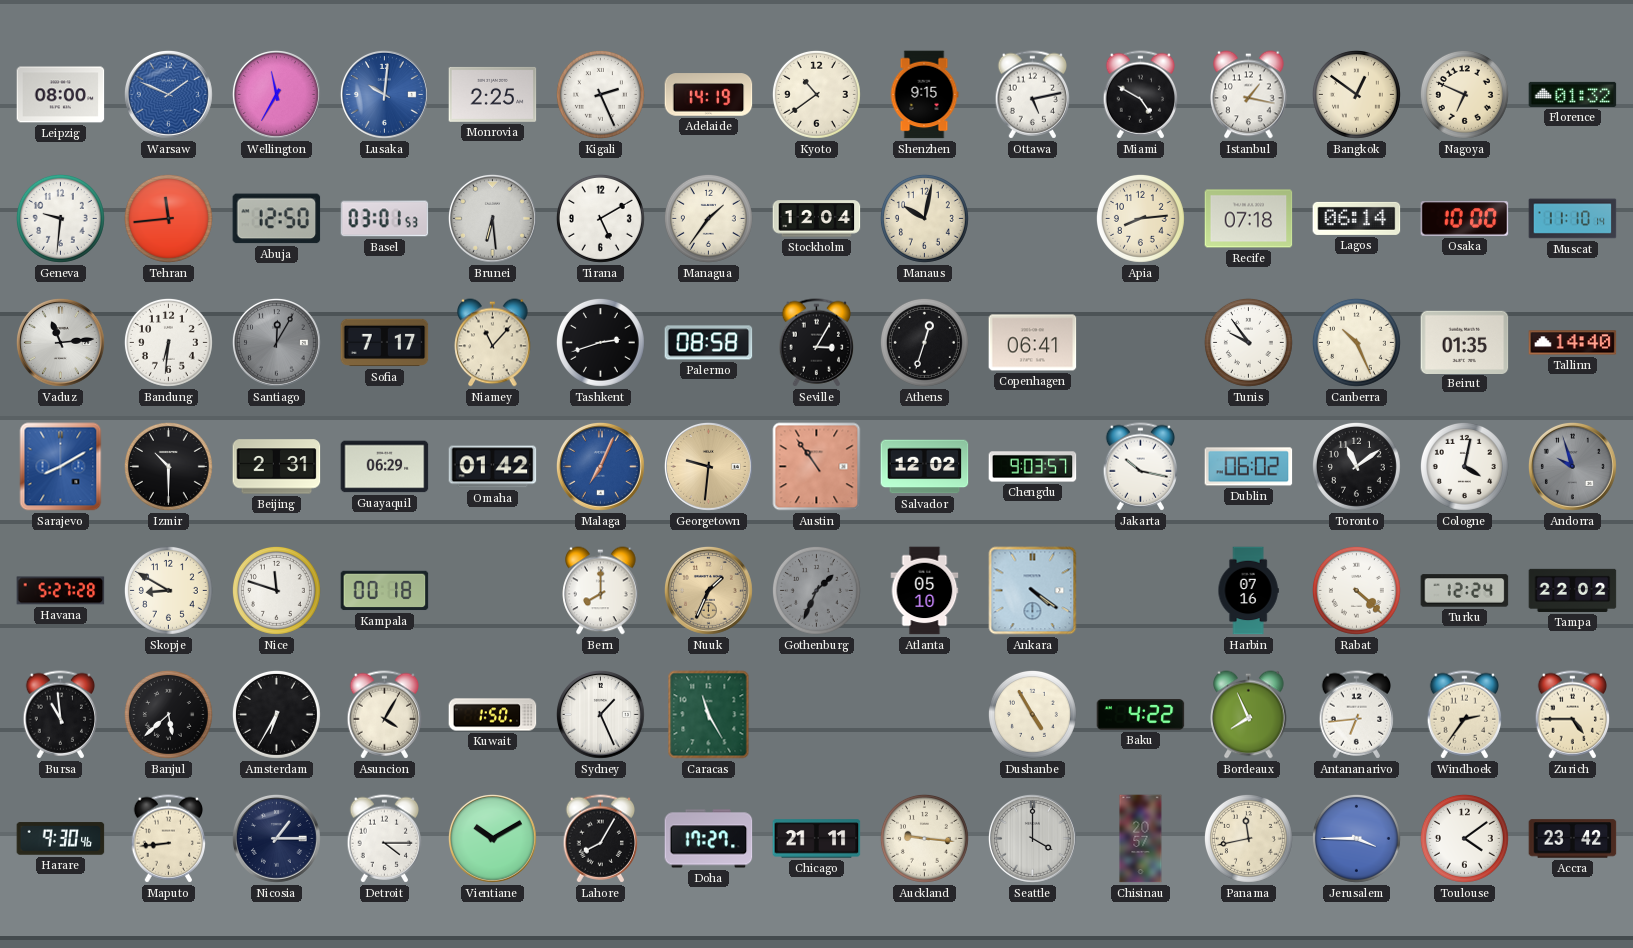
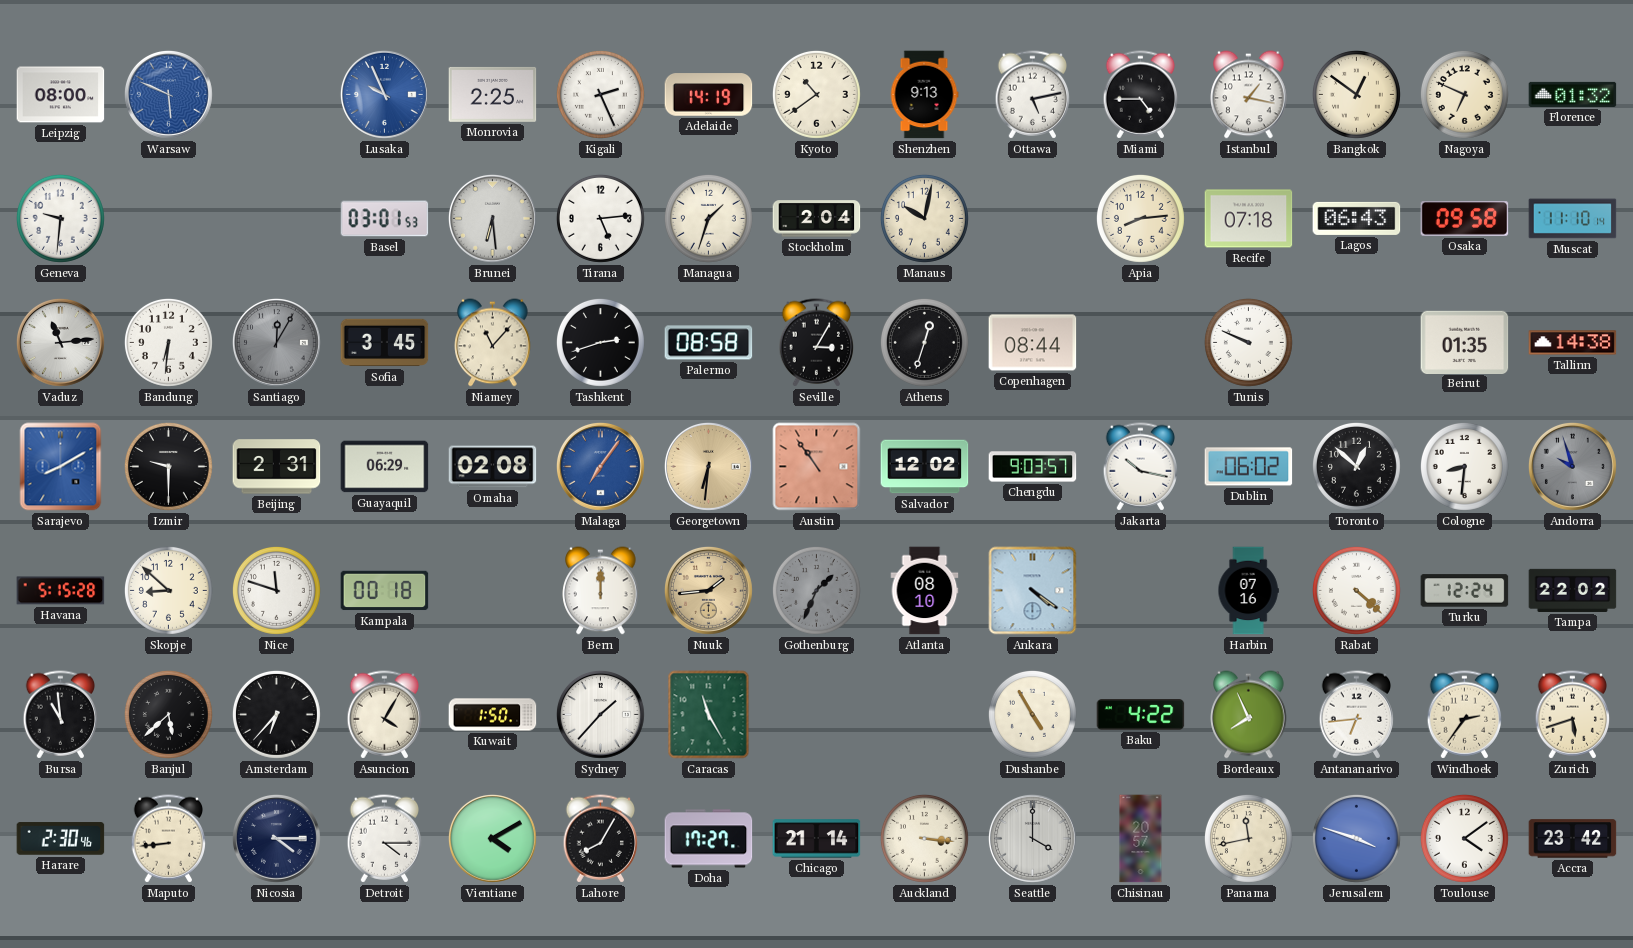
Warsaw: 1:49 -> 5:49 (168, 94)
Wellington: 11:35 -> none (276, 94)
Lusaka: 10:01 -> 9:56 (384, 94)
Shenzhen: 9:15 -> 9:13 (924, 95)
Miami: 4:50 -> 4:45 (1141, 95)
Tehran: 11:44 -> none (168, 218)
Abuja: 12:50 -> none (277, 219)
Tirana: 5:10 -> 5:14 (600, 218)
Managua: 1:36 -> 1:33 (708, 218)
Stockholm: 12:04 -> 2:04 (817, 219)
Lagos: 06:14 -> 06:43 (1357, 218)
Osaka: 10:00 -> 09:58 (1465, 219)
Sofia: 7:17 -> 3:45 (385, 343)
Copenhagen: 06:41 -> 08:44 (1033, 343)
Tunis: 9:54 -> 9:49 (1248, 342)
Canberra: 10:26 -> none (1356, 342)
Tallinn: 14:40 -> 14:38 (1573, 343)
Izmir: 10:30 -> 9:30 (168, 466)
Omaha: 01:42 -> 02:08 (493, 467)
Malaga: 7:04 -> 7:06 (600, 466)
Georgetown: 9:31 -> 6:31 (708, 466)
Toronto: 11:09 -> 12:52 (1356, 466)
Cologne: 4:02 -> 8:31 (1464, 466)
Havana: 5:27 -> 5:15 (61, 591)
Skopje: 8:50 -> 8:52 (168, 590)
Bern: 8:00 -> 12:00 (601, 591)
Nuuk: 1:34 -> 1:44 (708, 590)
Atlanta: 05:10 -> 08:10 (925, 591)
Amsterdam: 6:35 -> 6:37 (276, 714)
Sydney: 1:26 -> 1:37 (600, 714)
Zurich: 4:45 -> 5:42 (1573, 715)
Harare: 9:30 -> 2:30 (61, 839)
Nicosia: 1:15 -> 4:15 (276, 838)
Vientiane: 10:10 -> 4:10 (492, 838)
Chicago: 21:11 -> 21:14 (817, 839)
Auckland: 9:16 -> 3:16 (924, 838)
Jerusalem: 3:45 -> 3:48 (1356, 838)
